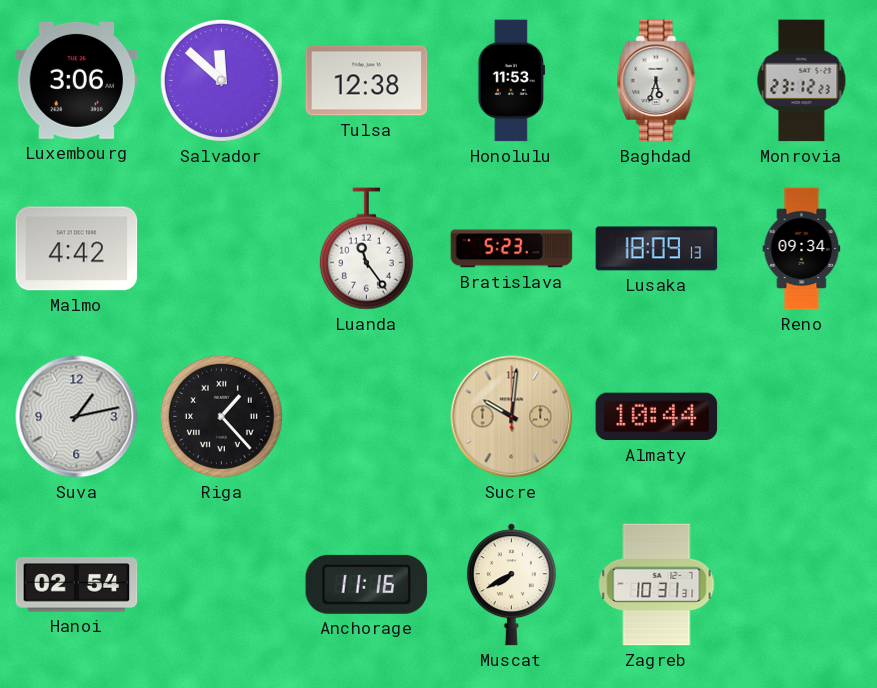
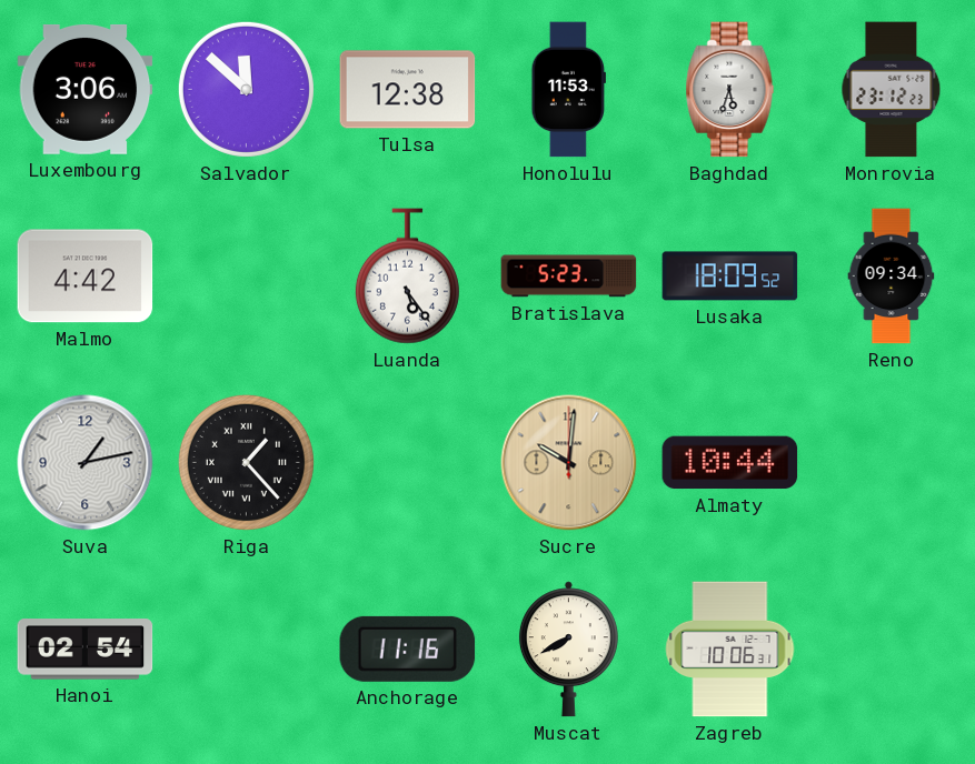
Luanda: 11:24 -> 5:24 (407, 277)
Lusaka: 18:09:13 -> 18:09:52 (730, 277)
Zagreb: 10:31 -> 10:06 (730, 650)
